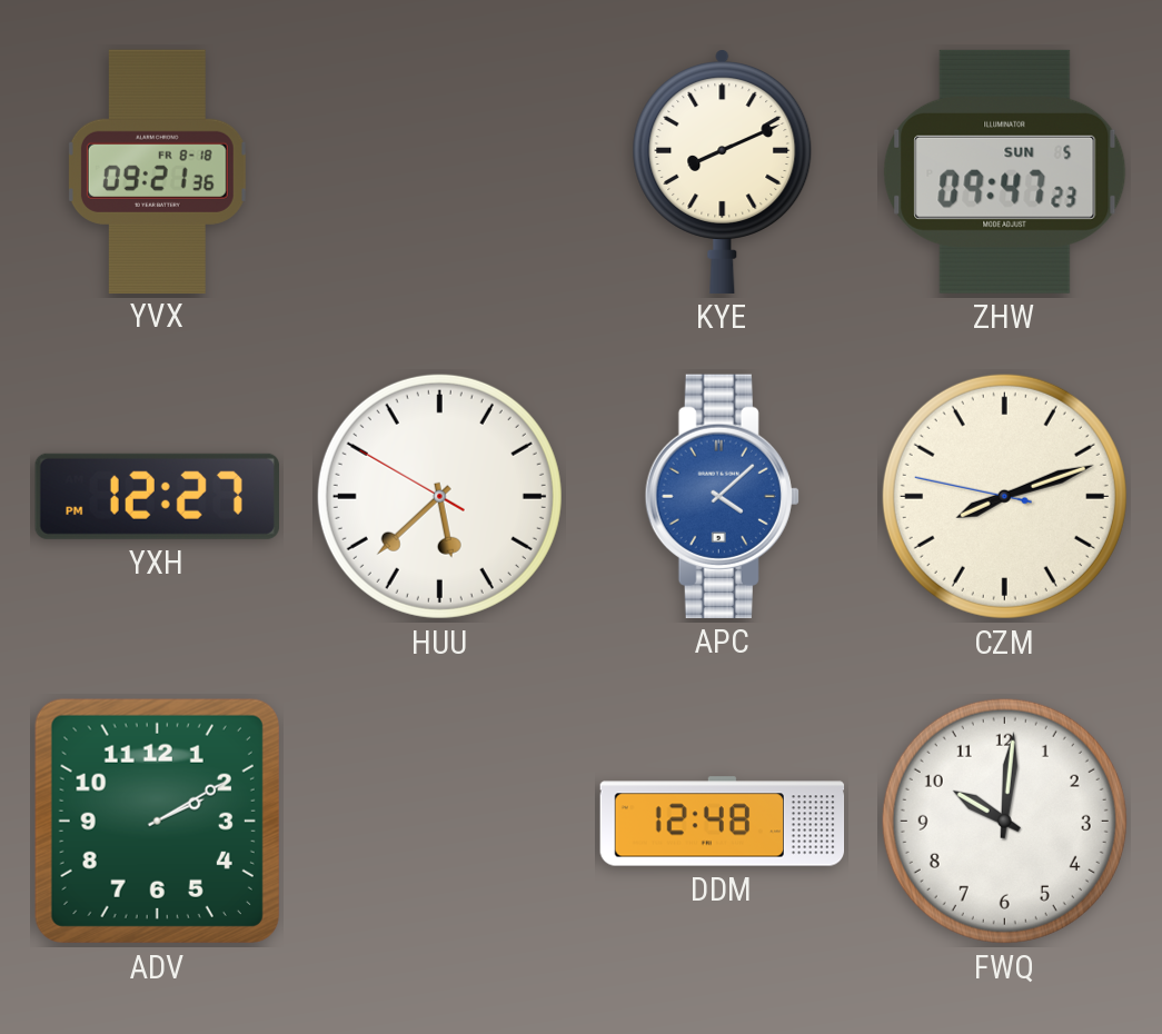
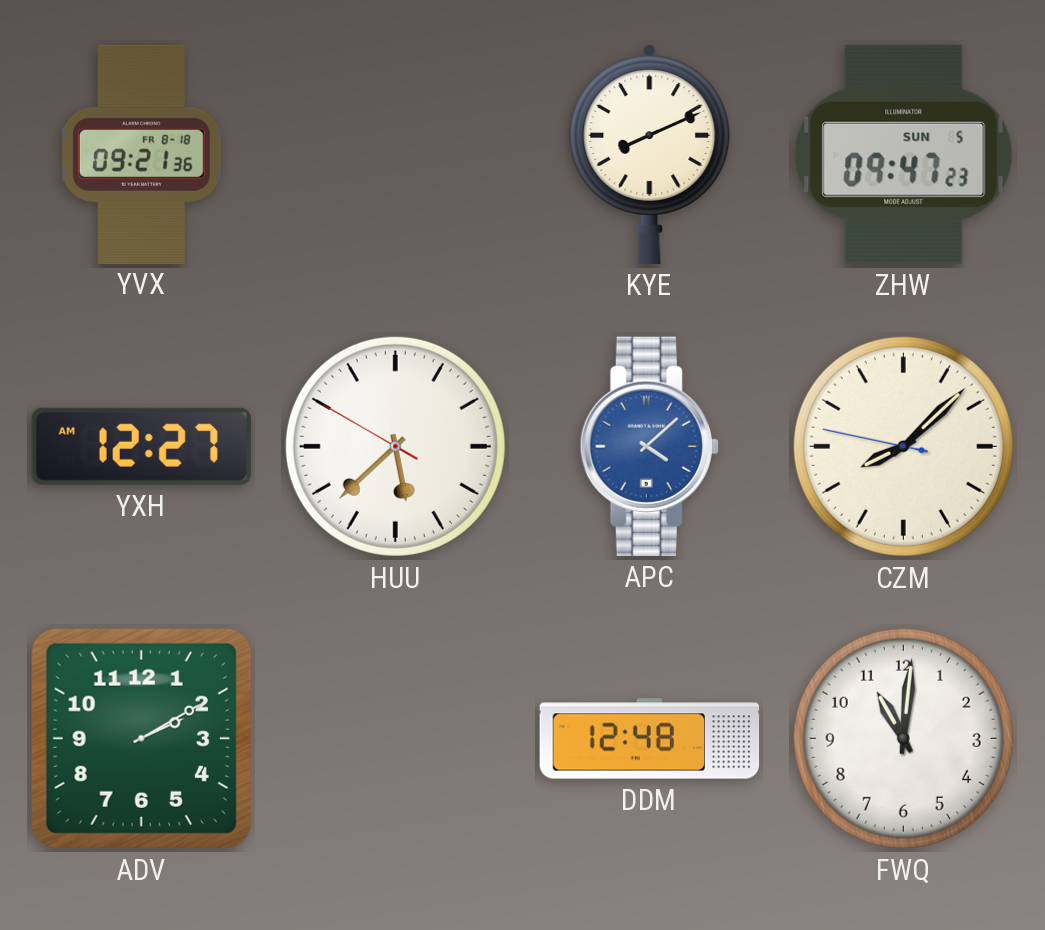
YXH: 12:27 PM -> 12:27 AM (141, 446)
CZM: 8:11 -> 8:07 (903, 446)
FWQ: 10:01 -> 11:01 (903, 738)
